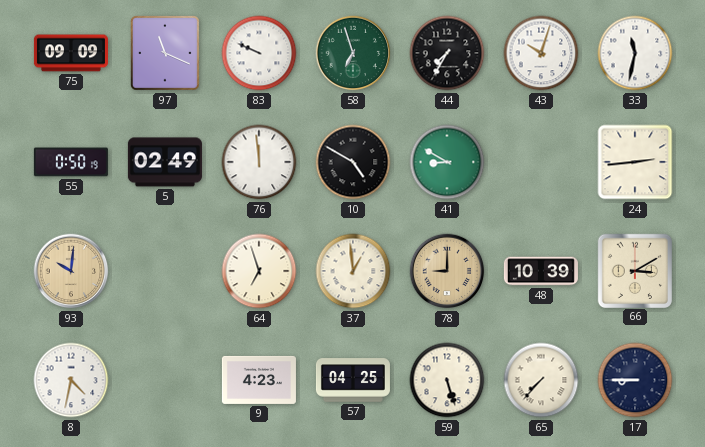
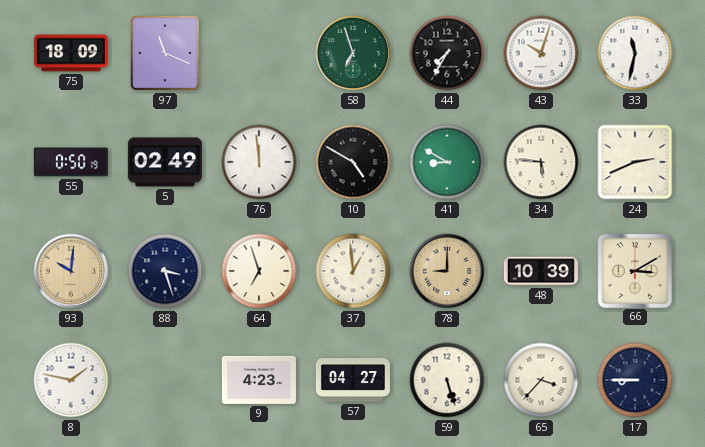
75: 09:09 -> 18:09 (71, 53)
83: 9:49 -> none (259, 53)
34: none -> 5:46 (541, 162)
24: 2:44 -> 2:41 (635, 162)
88: none -> 3:27 (165, 271)
8: 4:32 -> 1:47 (71, 380)
57: 04:25 -> 04:27 (353, 380)
65: 7:37 -> 3:37 (541, 380)
